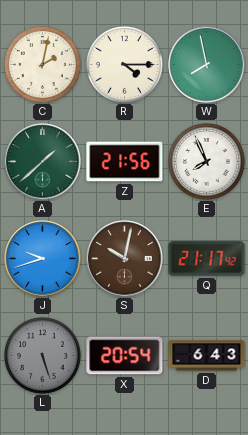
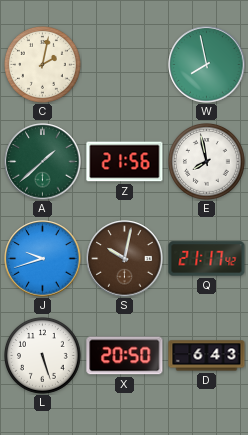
R: 4:15 -> none (125, 65)
E: 7:56 -> 7:58 (207, 162)
L dial: grey -> white (43, 356)
X: 20:54 -> 20:50 (125, 356)
